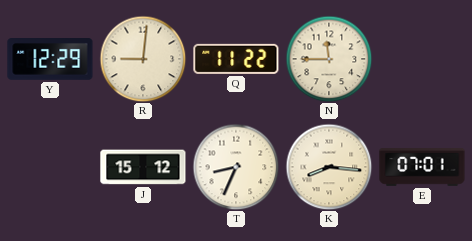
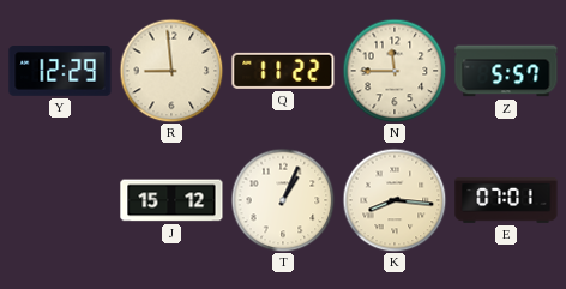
R: 9:01 -> 8:59 (171, 71)
Z: none -> 5:57 (506, 71)
T: 8:34 -> 1:04 (283, 200)
